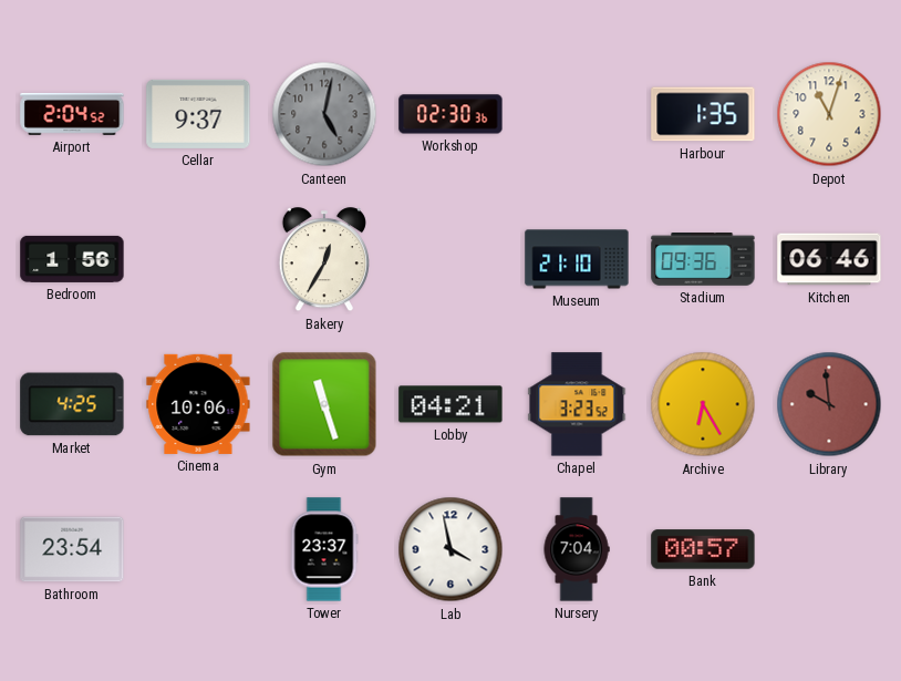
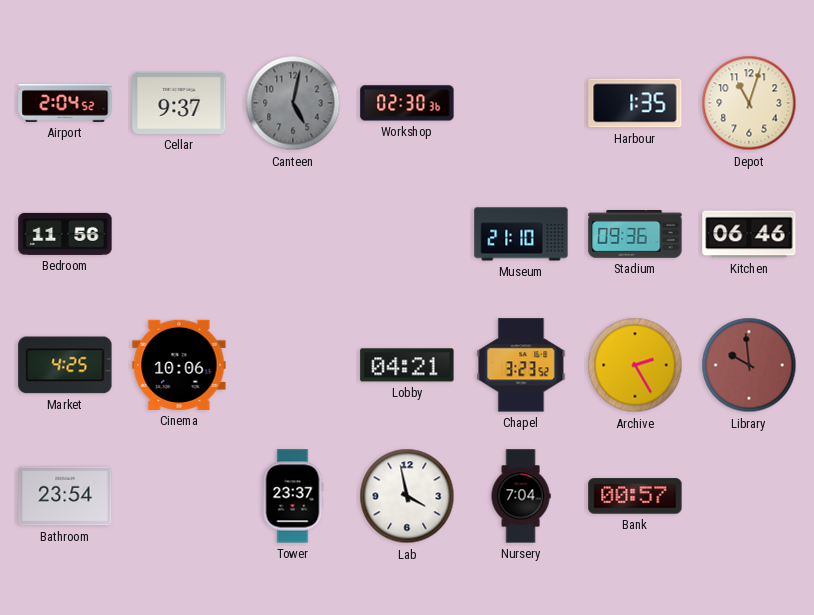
Bedroom: 1:56 -> 11:56 (65, 234)
Bakery: 12:35 -> none (323, 260)
Gym: 11:27 -> none (324, 404)
Archive: 6:25 -> 2:25 (635, 365)
